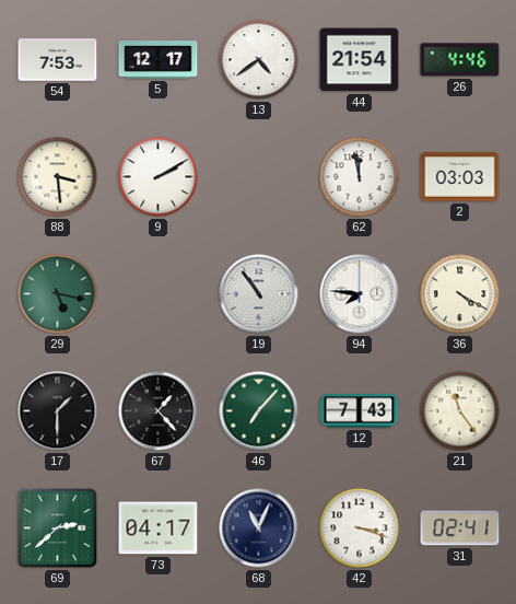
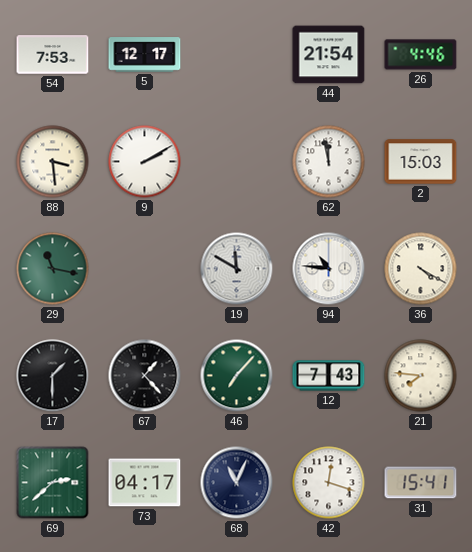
13: 4:39 -> none (259, 60)
2: 03:03 -> 15:03 (421, 162)
29: 5:17 -> 11:17 (53, 269)
19: 10:54 -> 11:50 (237, 269)
94: 7:46 -> 10:46 (329, 269)
21: 11:24 -> 7:46 (421, 376)
42: 3:18 -> 12:18 (329, 483)
31: 02:41 -> 15:41 (421, 483)
